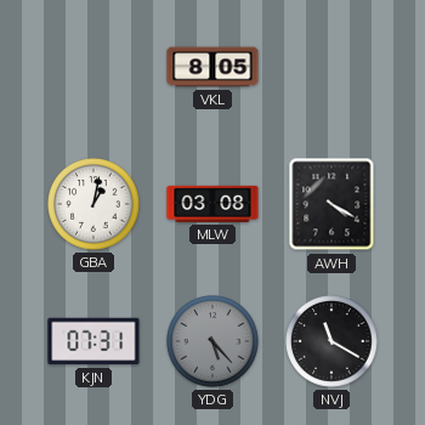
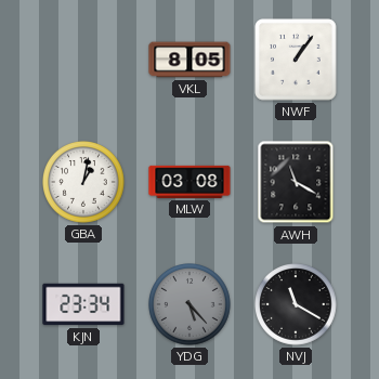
NWF: none -> 1:06 (296, 60)
AWH: 4:20 -> 11:20 (296, 182)
KJN: 07:31 -> 23:34 (83, 304)
